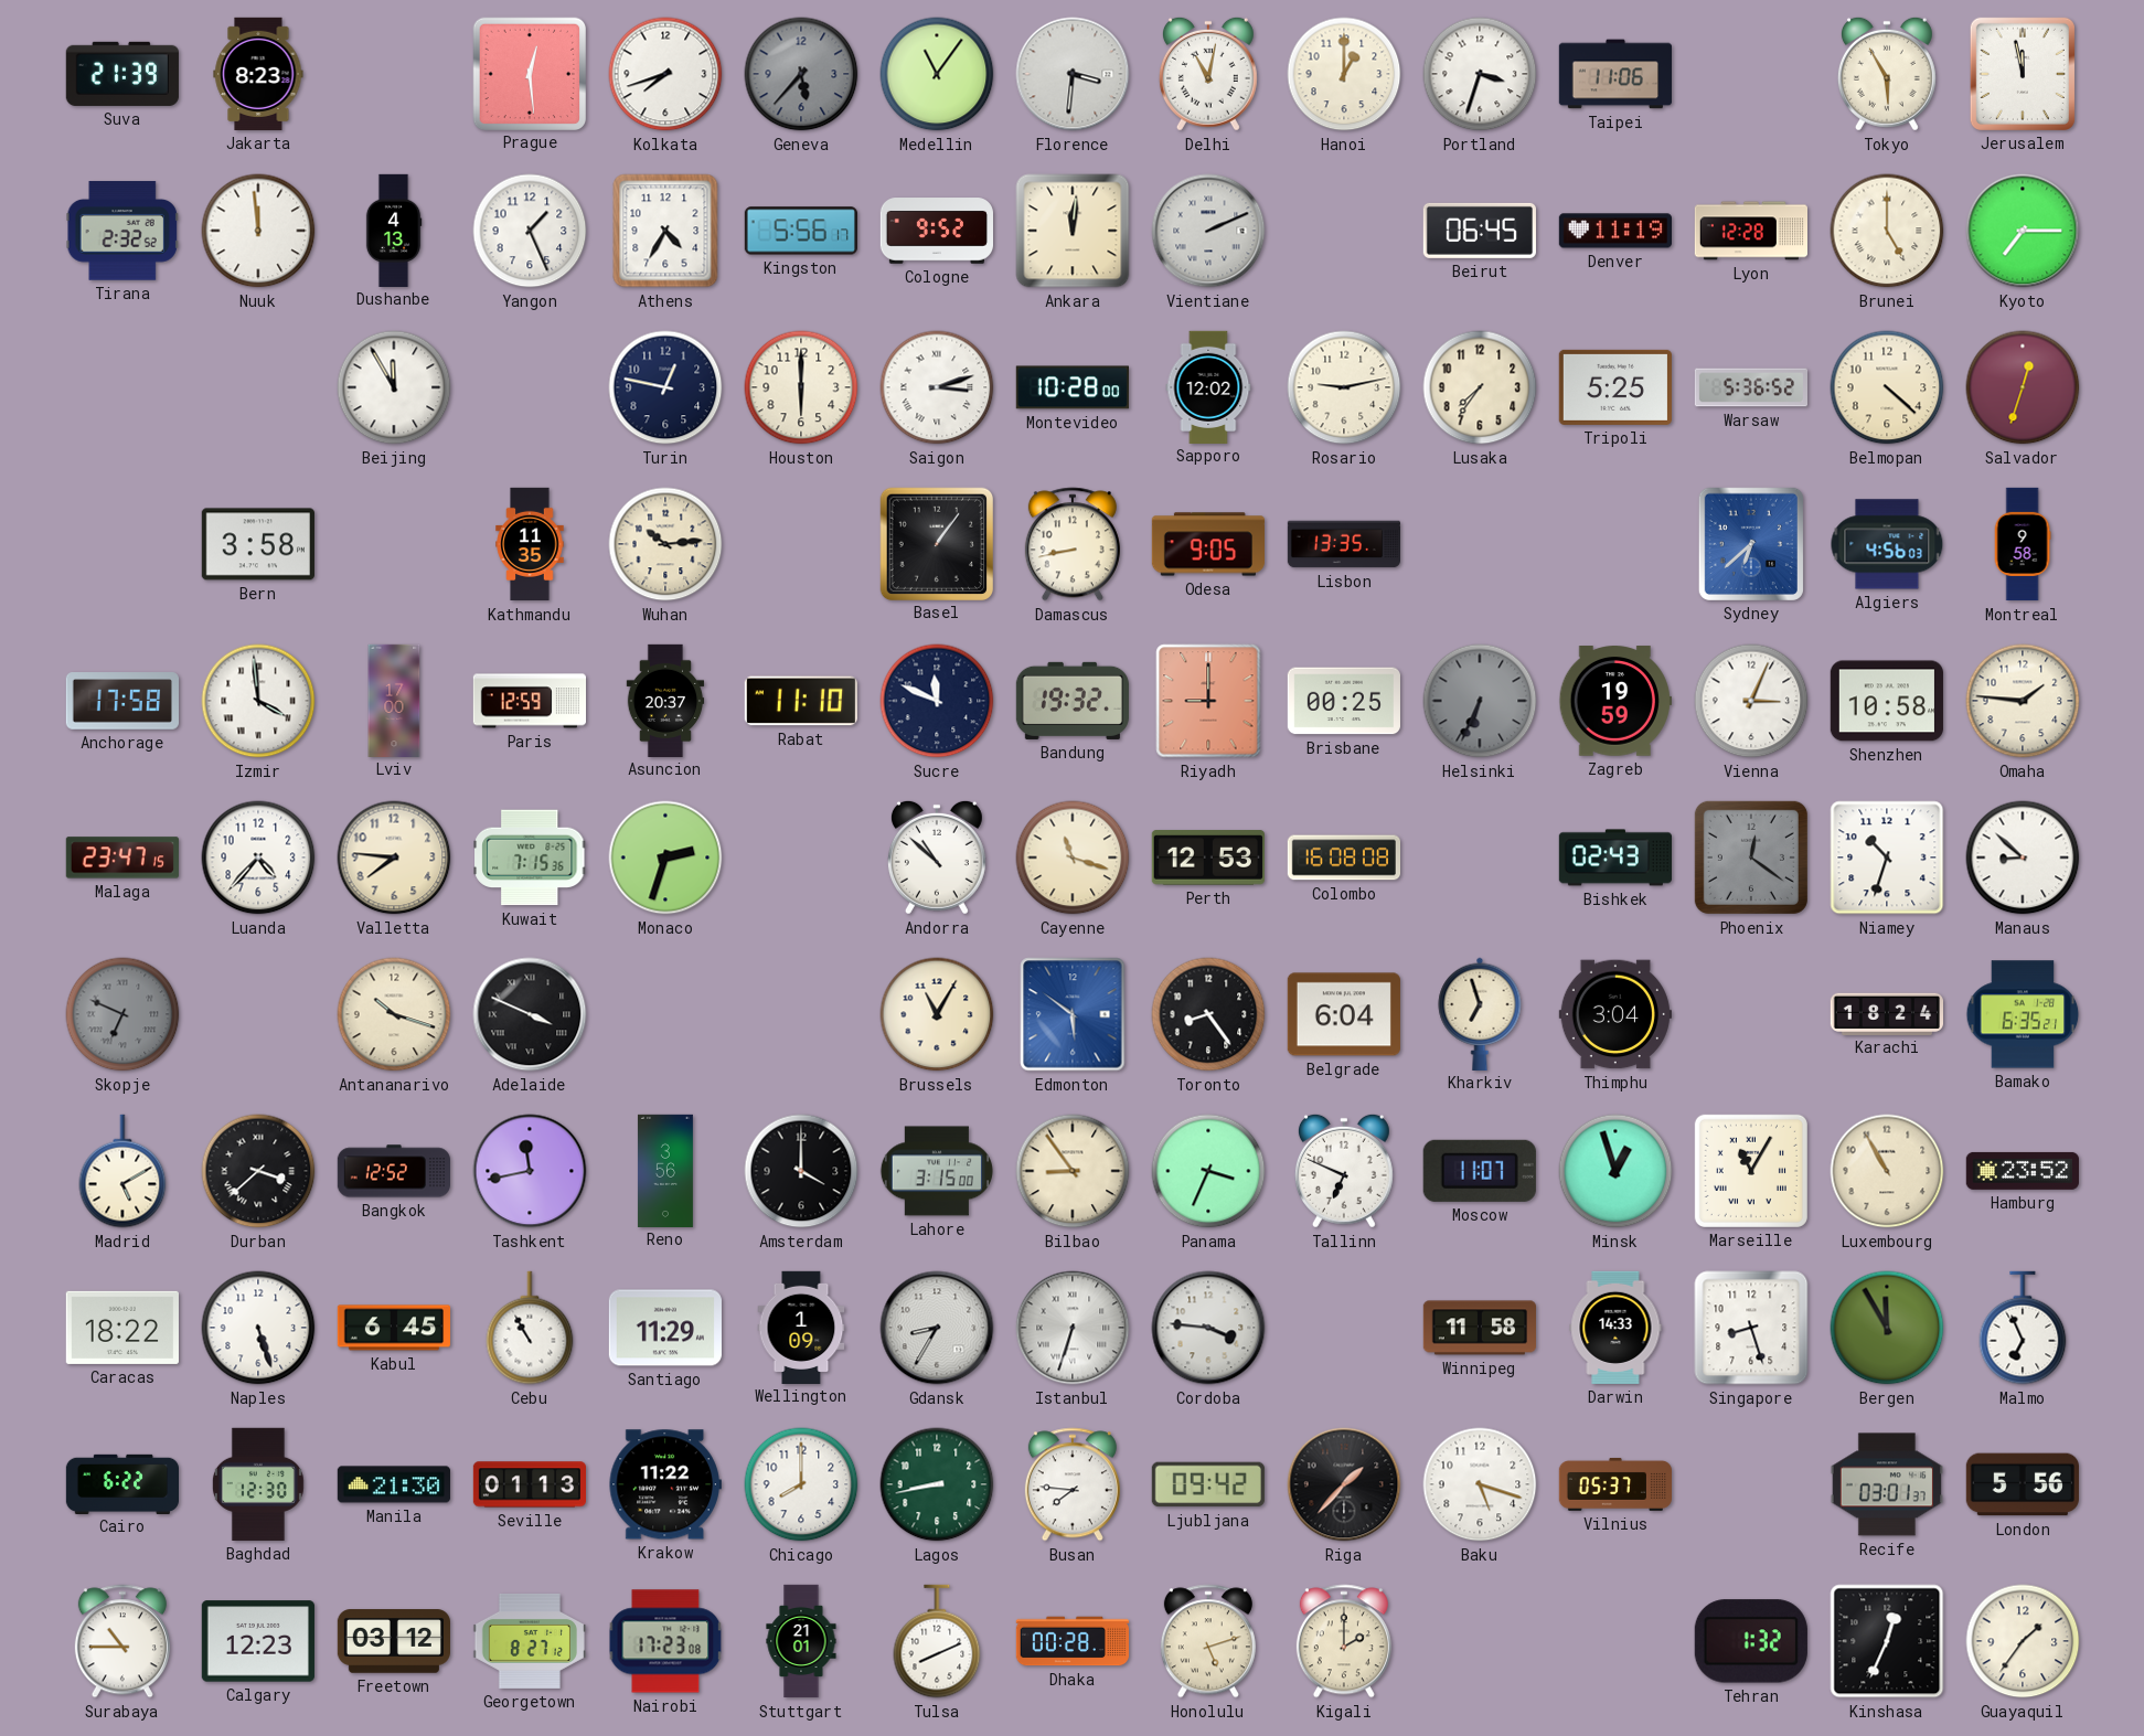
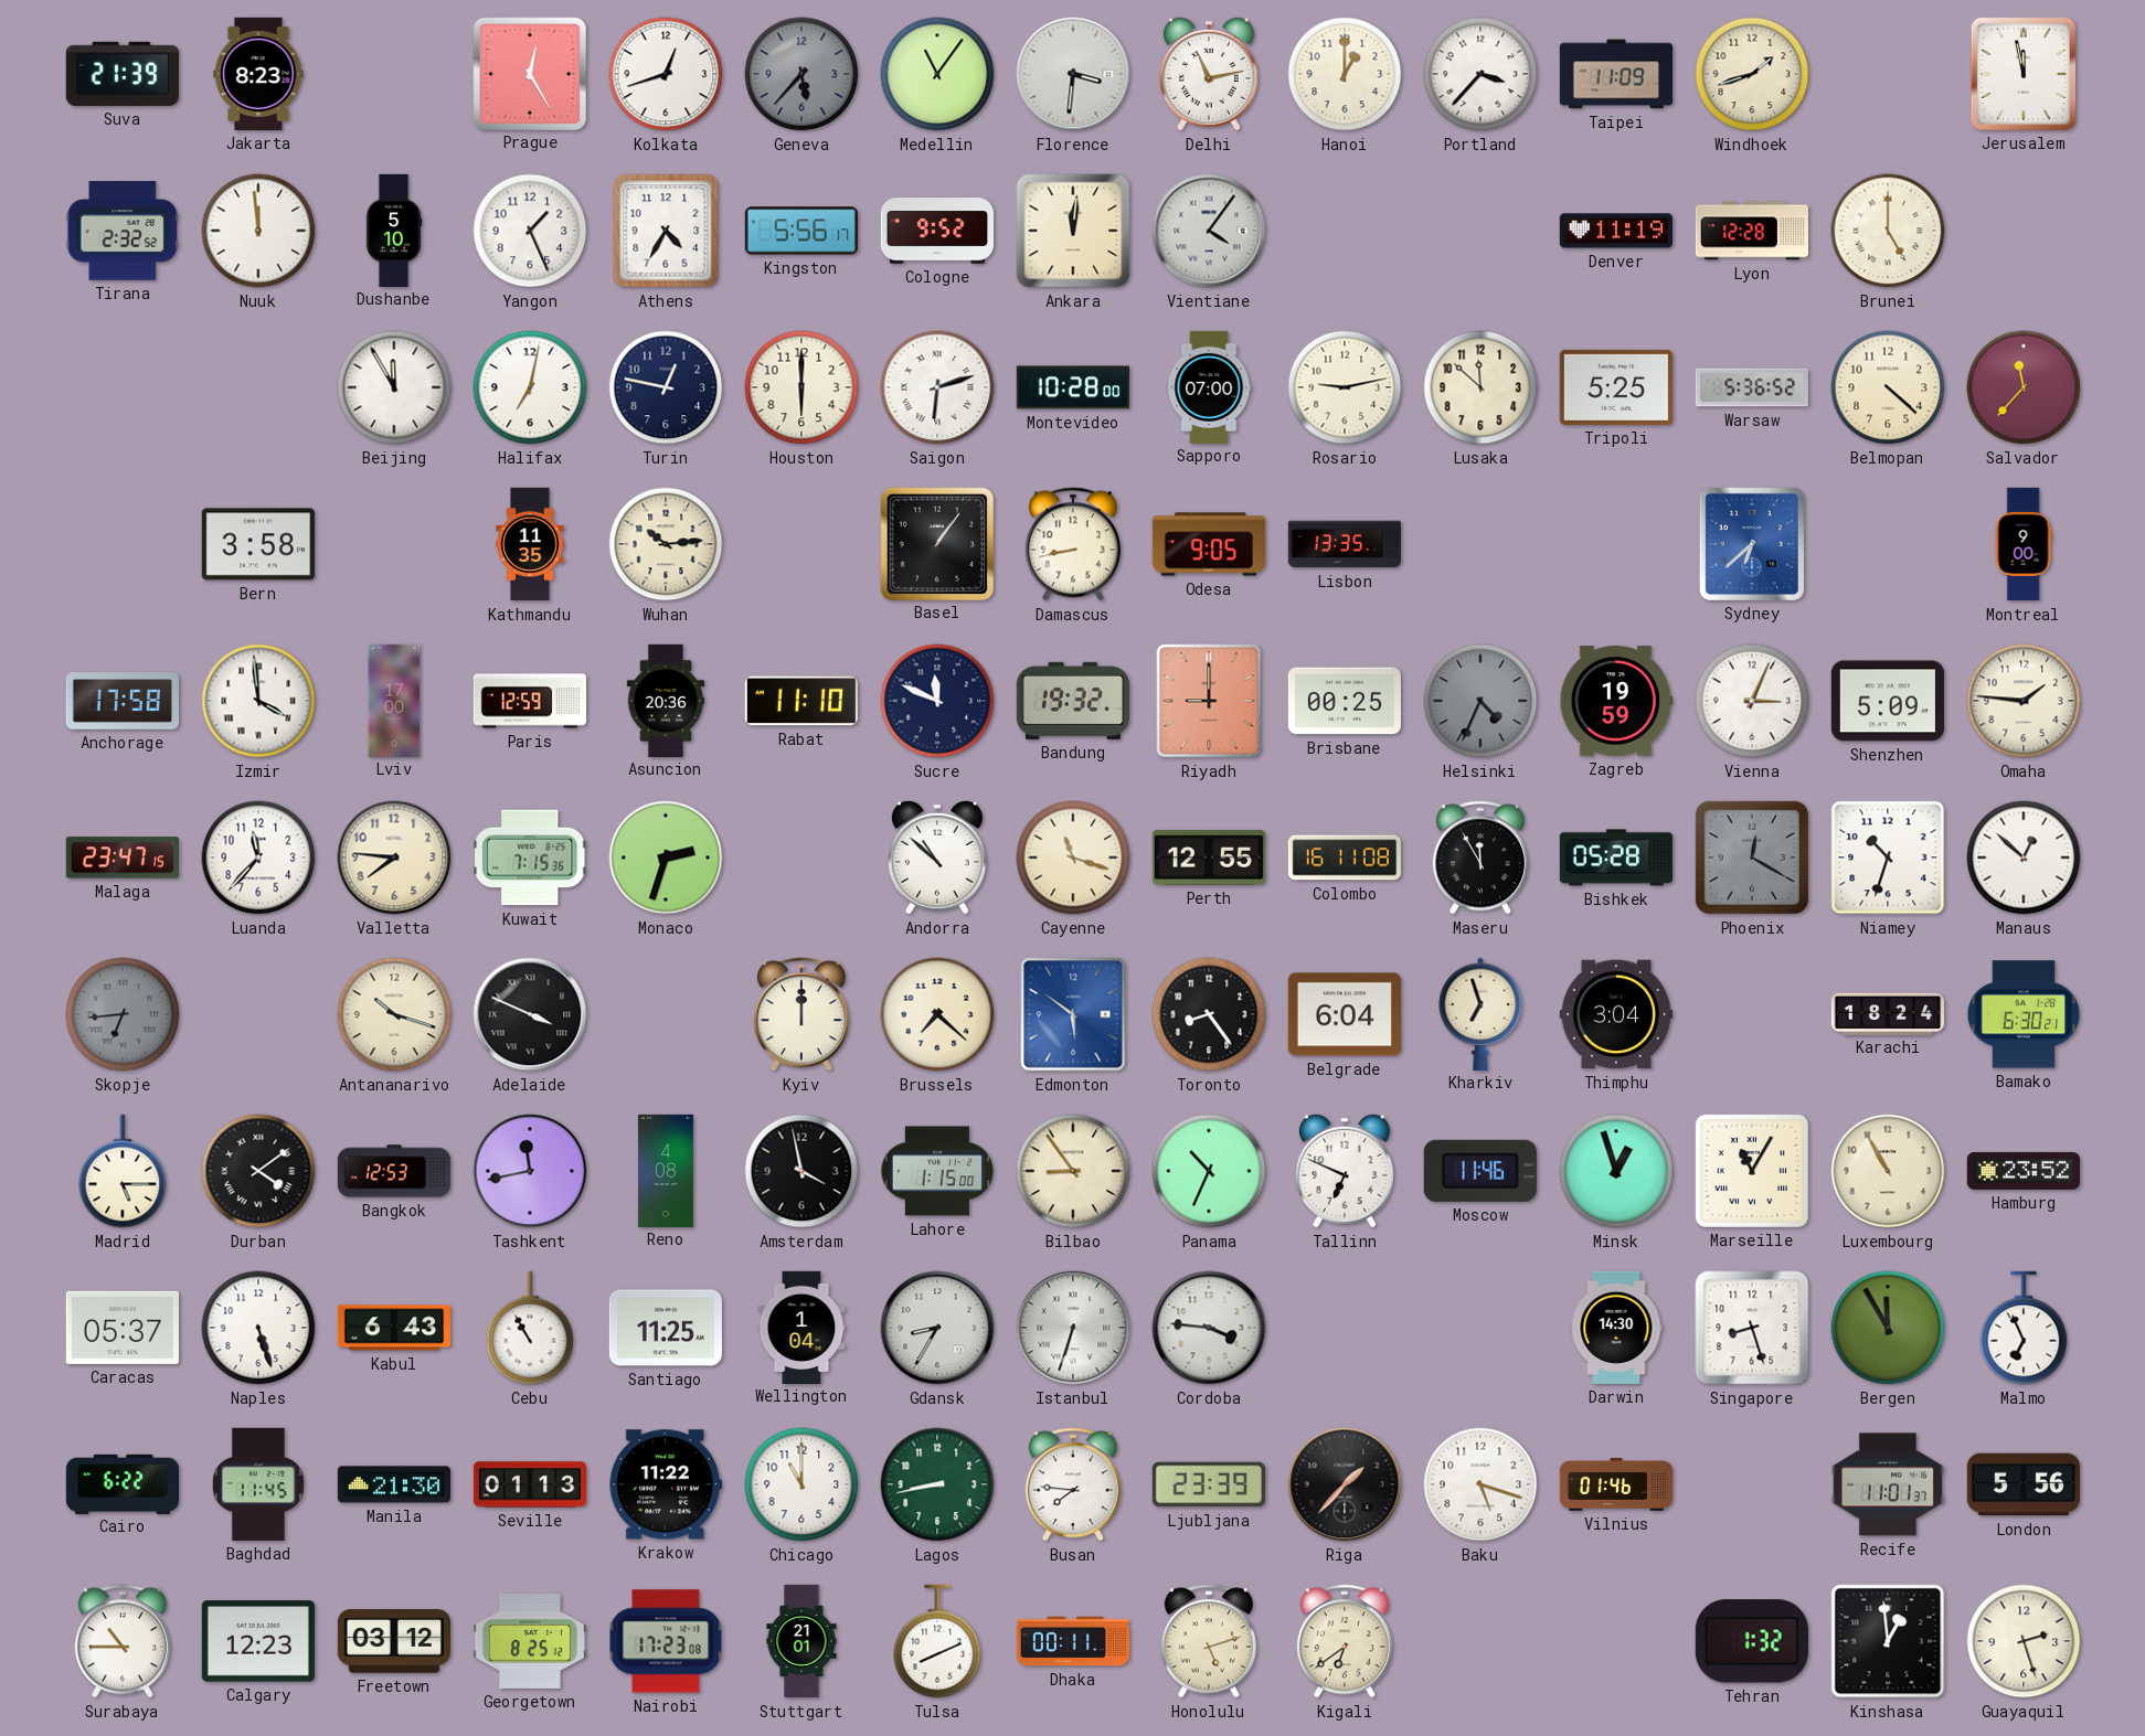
Prague: 12:29 -> 12:25 (529, 73)
Kolkata: 7:42 -> 12:42 (666, 74)
Delhi: 11:02 -> 11:13 (1209, 74)
Portland: 3:33 -> 3:37 (1480, 74)
Taipei: 11:06 -> 11:09 (1615, 74)
Windhoek: none -> 1:42 (1752, 74)
Tokyo: 5:55 -> none (1887, 74)
Dushanbe: 4:13 -> 5:10 (394, 230)
Vientiane: 2:11 -> 4:06 (1209, 231)
Beirut: 06:45 -> none (1480, 231)
Kyoto: 7:15 -> none (2023, 231)
Halifax: none -> 7:02 (530, 387)
Saigon: 3:12 -> 6:12 (937, 387)
Sapporo: 12:02 -> 07:00 (1209, 386)
Lusaka: 7:36 -> 11:52 (1480, 387)
Salvador: 12:33 -> 11:37 (2024, 387)
Algiers: 4:56 -> none (1887, 544)
Montreal: 9:58 -> 9:00 (2024, 544)
Asuncion: 20:37 -> 20:36 (666, 700)
Helsinki: 6:34 -> 4:34 (1480, 701)
Shenzhen: 10:58 -> 5:09 (1888, 701)
Luanda: 4:37 -> 11:37 (258, 858)
Perth: 12:53 -> 12:55 (1209, 858)
Colombo: 16:08 -> 16:11 (1344, 858)
Maseru: none -> 11:55 (1480, 858)
Bishkek: 02:43 -> 05:28 (1615, 858)
Phoenix: 12:21 -> 12:20 (1752, 858)
Manaus: 8:52 -> 12:52 (2024, 858)
Skopje: 6:49 -> 6:44 (123, 1014)
Kyiv: none -> 12:00 (801, 1014)
Brussels: 11:05 -> 7:22 (937, 1014)
Bamako: 6:35 -> 6:30 (2024, 1014)
Madrid: 5:10 -> 5:15 (123, 1171)
Durban: 3:38 -> 4:09 (258, 1171)
Bangkok: 12:52 -> 12:53 (393, 1171)
Reno: 3:56 -> 4:08 (666, 1170)
Amsterdam: 4:00 -> 3:58 (801, 1171)
Lahore: 3:15 -> 1:15 (937, 1171)
Panama: 3:34 -> 10:34 (1209, 1171)
Moscow: 11:07 -> 11:46 (1480, 1171)
Caracas: 18:22 -> 05:37 (123, 1328)
Kabul: 6:45 -> 6:43 (393, 1328)
Santiago: 11:29 -> 11:25 (666, 1328)
Wellington: 1:09 -> 1:04 (801, 1327)
Winnipeg: 11:58 -> none (1479, 1328)
Darwin: 14:33 -> 14:30 (1616, 1328)
Baghdad: 12:30 -> 11:45 (258, 1484)
Chicago: 8:00 -> 11:00 (801, 1484)
Ljubljana: 09:42 -> 23:39 (1209, 1484)
Vilnius: 05:37 -> 01:46 (1615, 1484)
Recife: 03:01 -> 11:01 (1888, 1484)
Georgetown: 8:27 -> 8:25 (529, 1641)
Dhaka: 00:28 -> 00:11 (1072, 1641)
Kigali: 2:00 -> 6:39 (1345, 1641)
Kinshasa: 12:34 -> 12:59 (1888, 1641)
Guayaquil: 1:36 -> 2:27 (2024, 1641)
